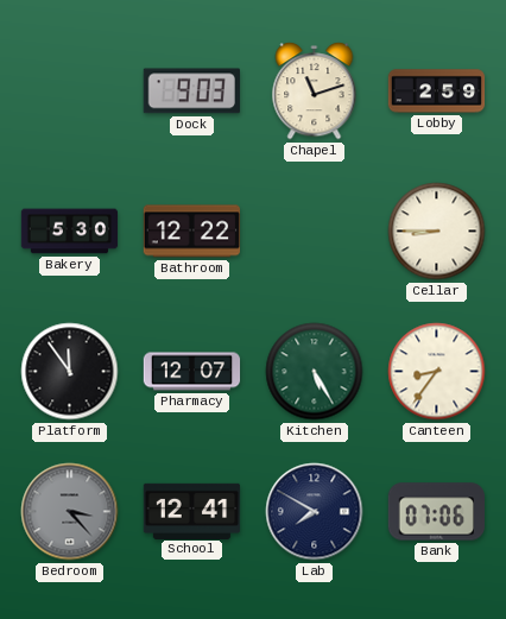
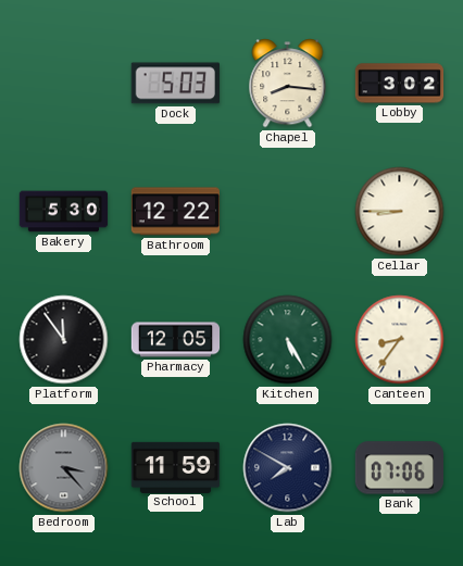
Dock: 9:03 -> 5:03 (175, 84)
Chapel: 11:12 -> 8:16 (288, 84)
Lobby: 2:59 -> 3:02 (400, 84)
Pharmacy: 12:07 -> 12:05 (176, 340)
School: 12:41 -> 11:59 (176, 467)
